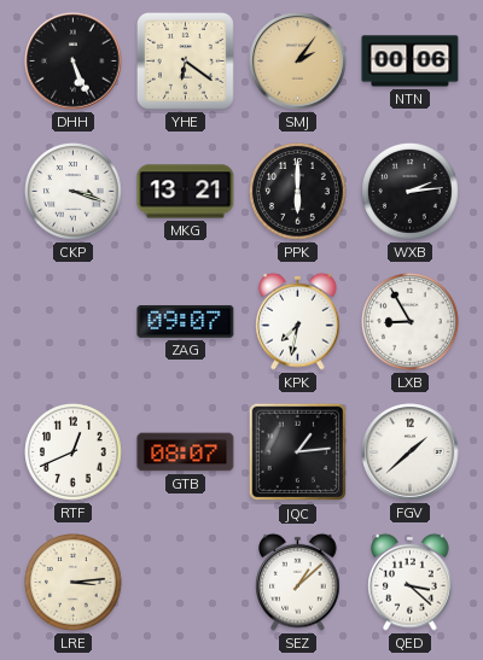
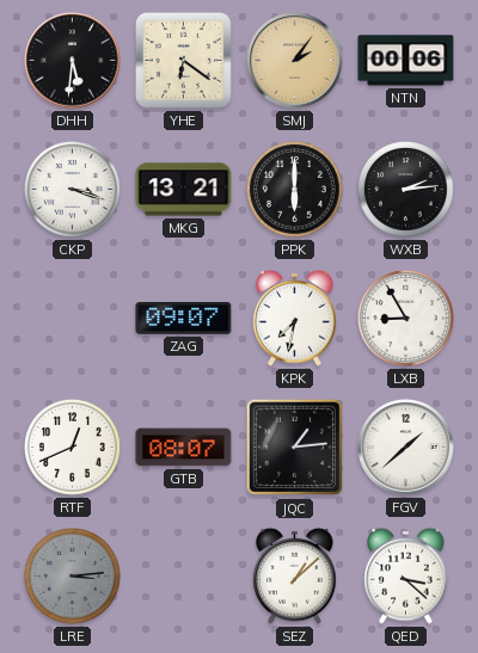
DHH: 5:26 -> 5:31 (73, 61)
LRE dial: cream -> grey (73, 577)
